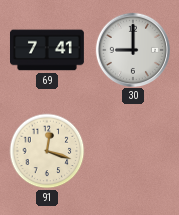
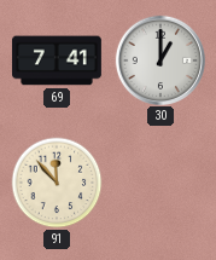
30: 9:00 -> 1:00 (159, 59)
91: 12:18 -> 11:53 (57, 183)
